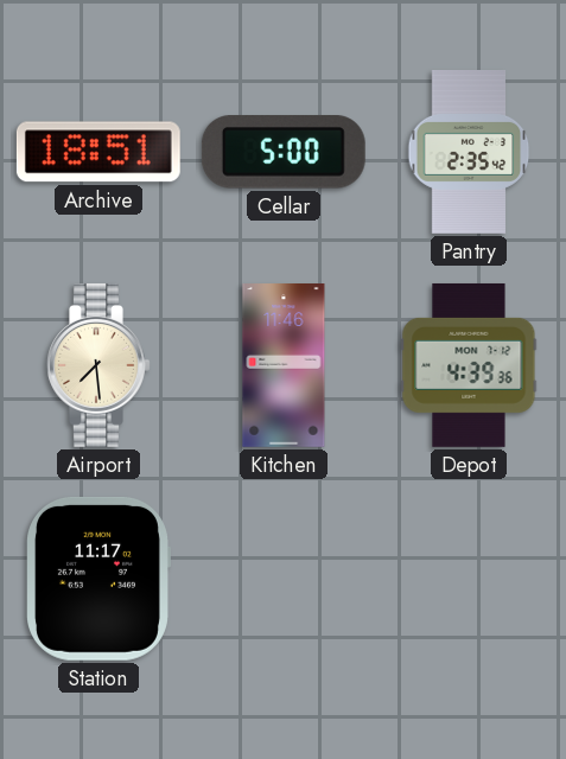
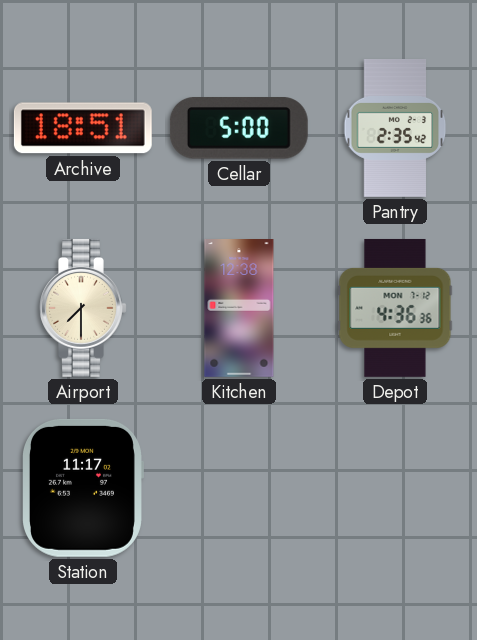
Airport: 7:29 -> 7:30 (83, 308)
Kitchen: 11:46 -> 12:38 (239, 309)
Depot: 4:39 -> 4:36 (395, 308)
